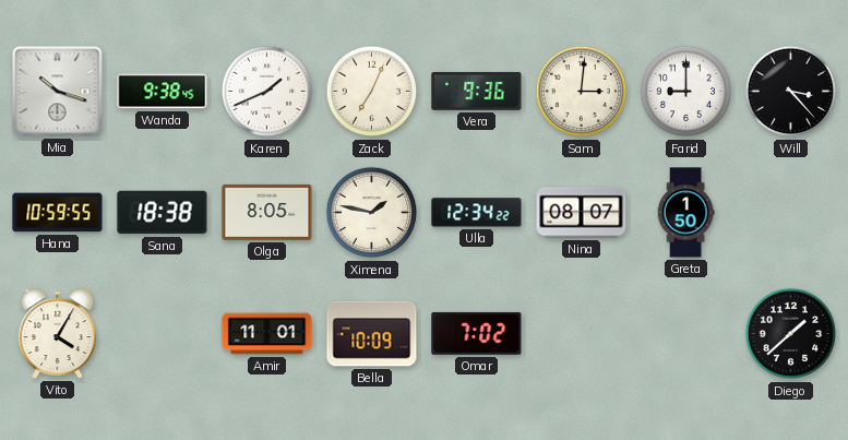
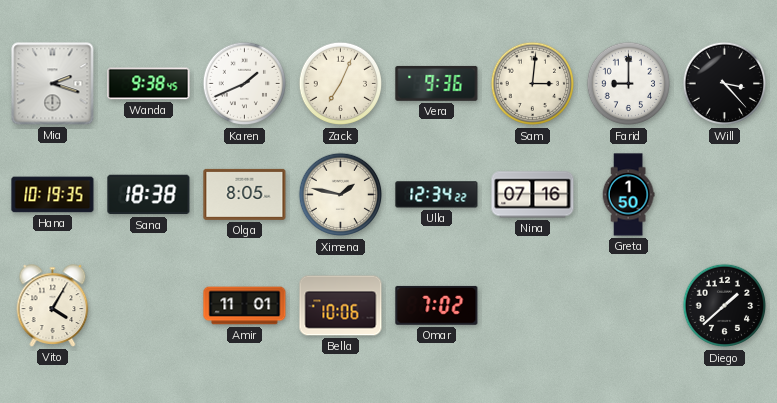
Mia: 10:18 -> 2:18 (53, 84)
Hana: 10:59 -> 10:19 (53, 195)
Nina: 08:07 -> 07:16 (533, 195)
Bella: 10:09 -> 10:06 (341, 306)
